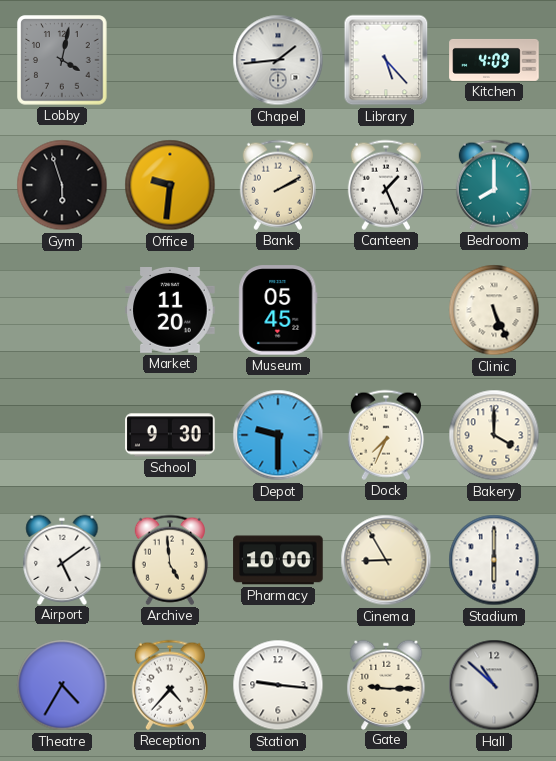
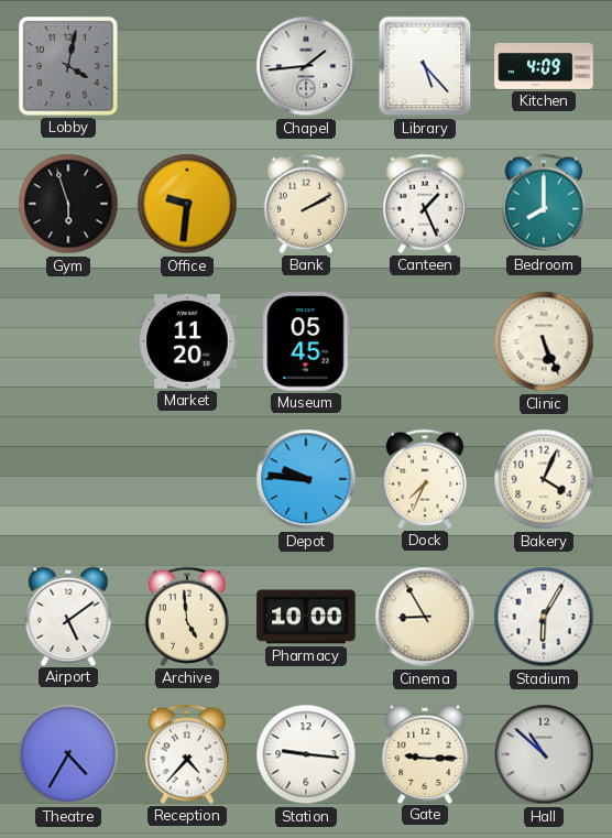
School: 9:30 -> none (170, 435)
Depot: 9:30 -> 9:46 (306, 479)
Bakery: 4:00 -> 4:04 (544, 479)
Stadium: 6:00 -> 6:05 (544, 617)
